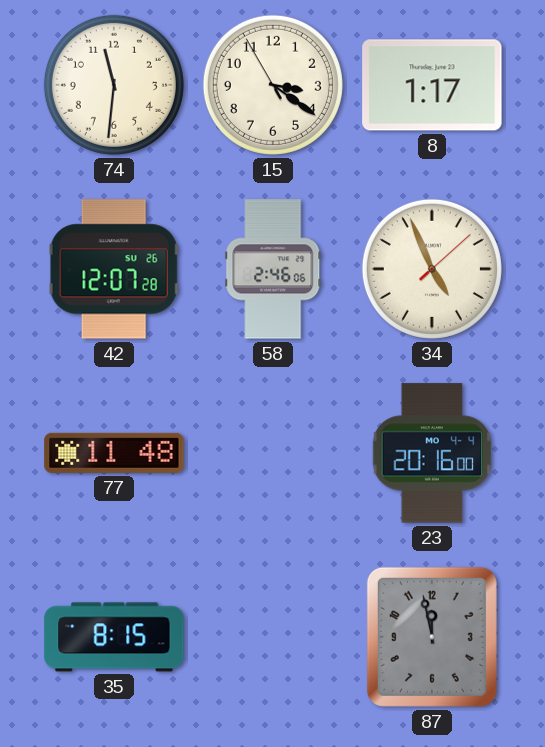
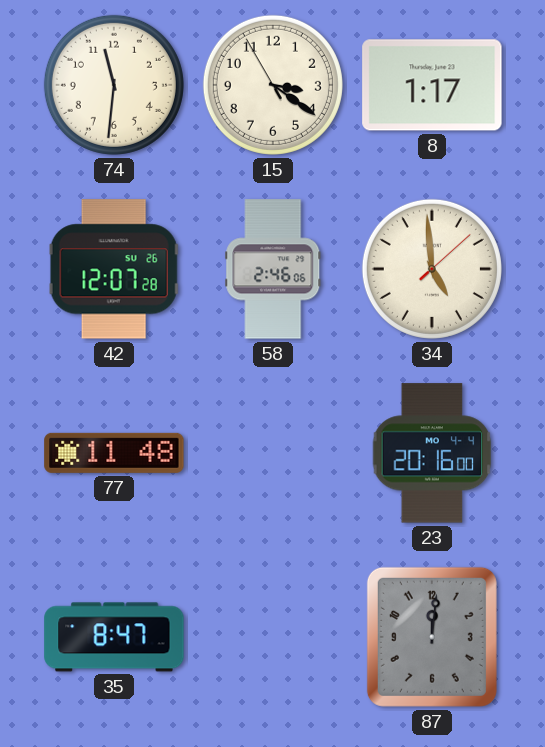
34: 4:56 -> 4:59 (432, 269)
35: 8:15 -> 8:47 (114, 637)
87: 11:58 -> 12:01 (432, 637)
